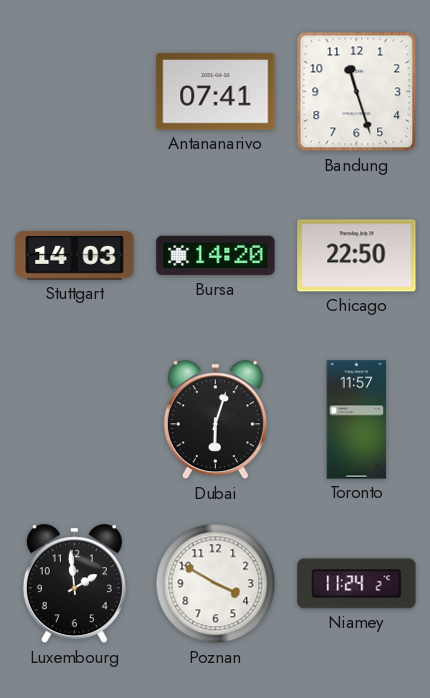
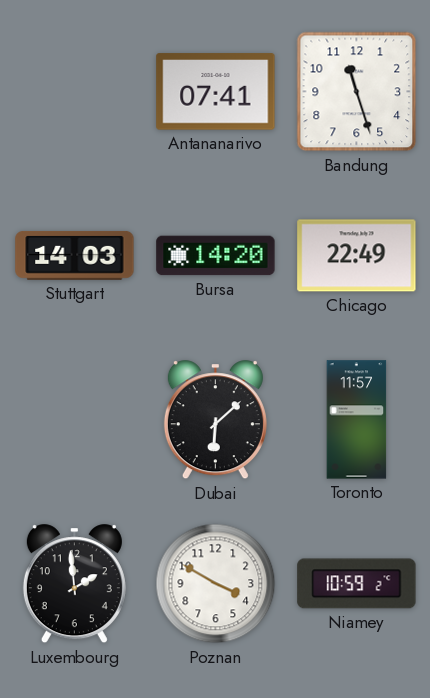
Chicago: 22:50 -> 22:49 (357, 256)
Dubai: 6:03 -> 6:08 (215, 420)
Niamey: 11:24 -> 10:59 (357, 584)
